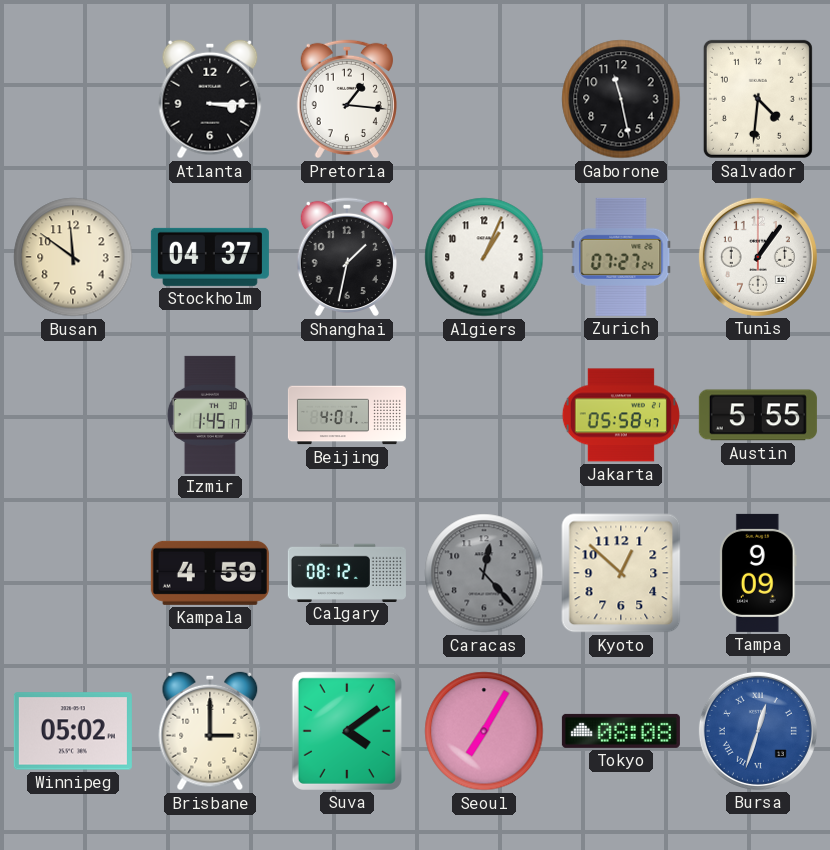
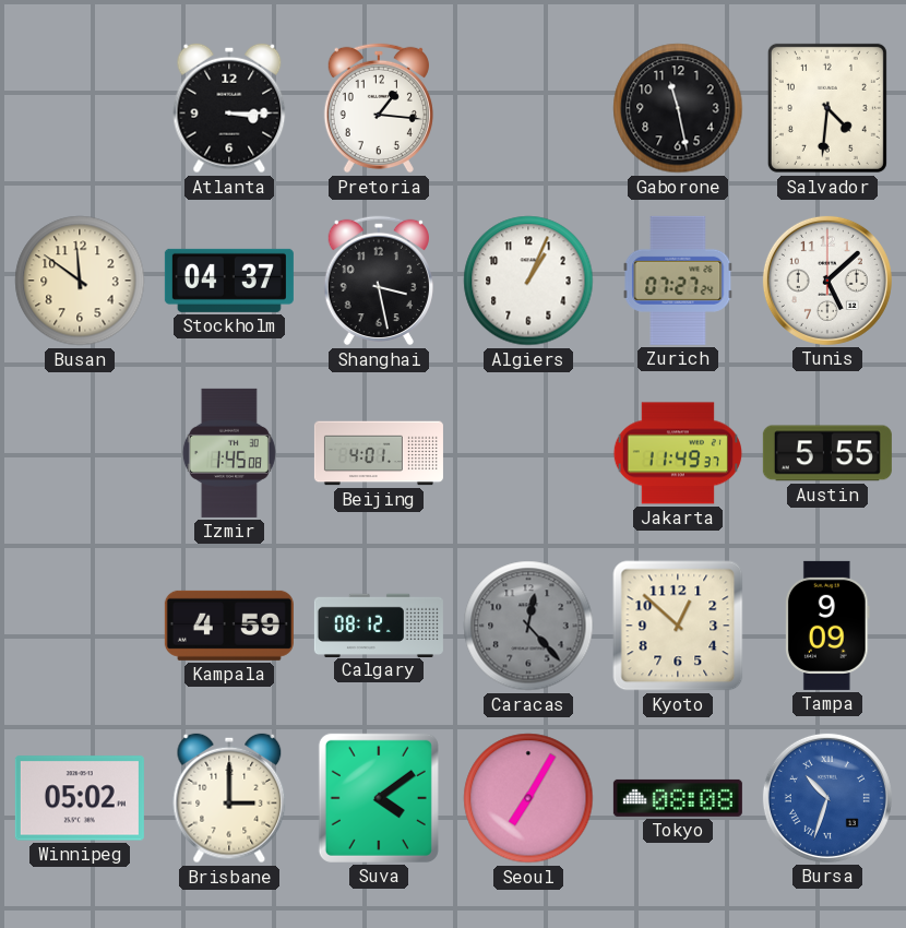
Shanghai: 1:32 -> 3:28 (379, 281)
Tunis: 1:06 -> 5:08 (827, 281)
Izmir: 1:45:17 -> 1:45:08 (229, 453)
Jakarta: 05:58 -> 11:49 (678, 453)
Bursa: 12:33 -> 10:33 (827, 798)
